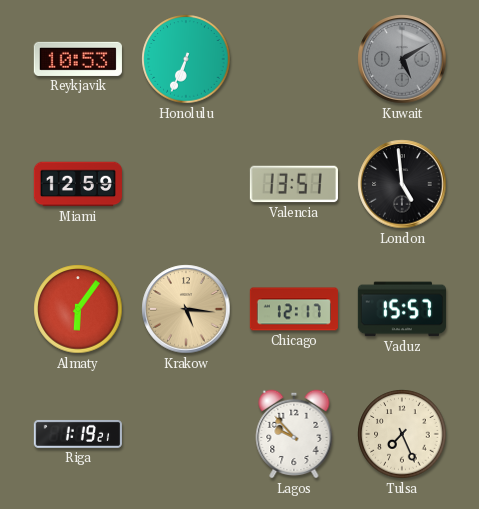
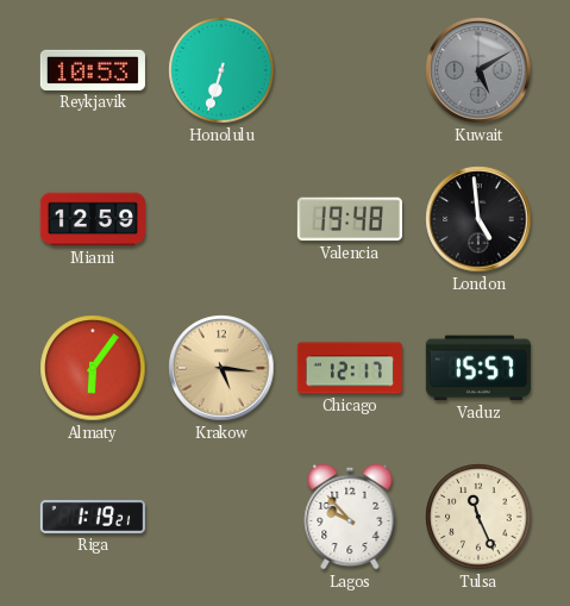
Honolulu: 6:34 -> 6:33 (221, 70)
Valencia: 13:51 -> 19:48 (350, 219)
Tulsa: 7:26 -> 11:26 (478, 517)
